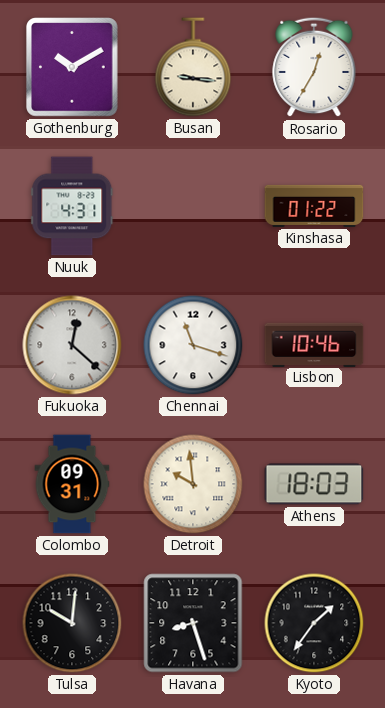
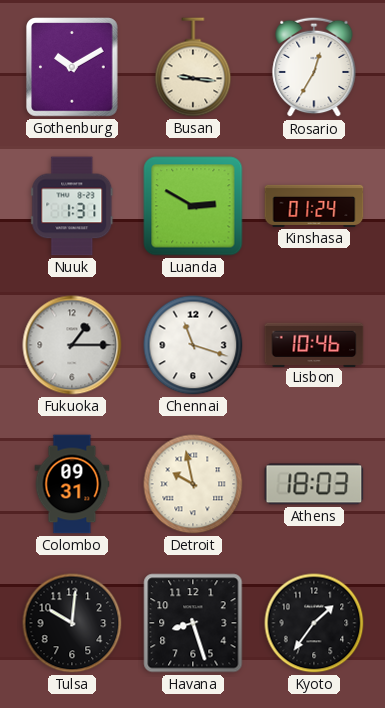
Nuuk: 4:31 -> 1:31 (72, 206)
Luanda: none -> 2:50 (193, 206)
Kinshasa: 01:22 -> 01:24 (314, 206)
Fukuoka: 12:22 -> 1:15 (72, 345)
Detroit: 9:59 -> 9:58 (193, 484)
